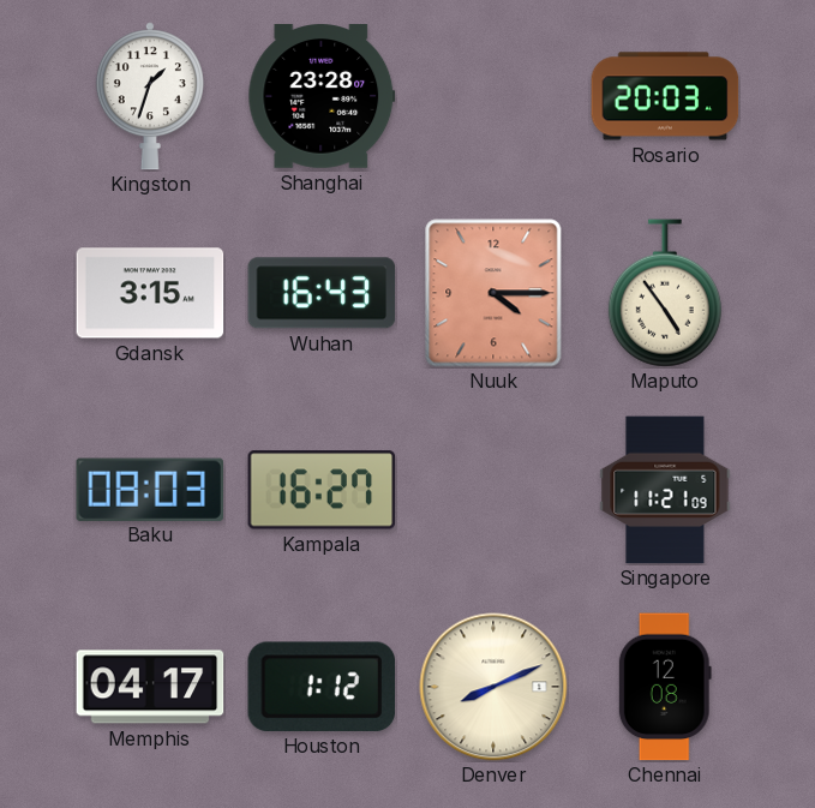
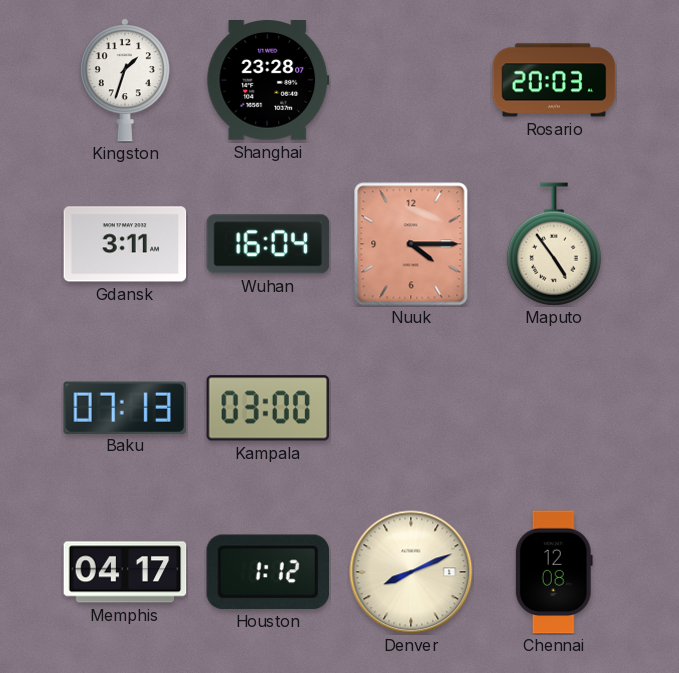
Gdansk: 3:15 -> 3:11 (125, 244)
Wuhan: 16:43 -> 16:04 (268, 244)
Baku: 08:03 -> 07:13 (124, 407)
Kampala: 16:27 -> 03:00 (268, 408)
Singapore: 11:21 -> none (665, 490)
